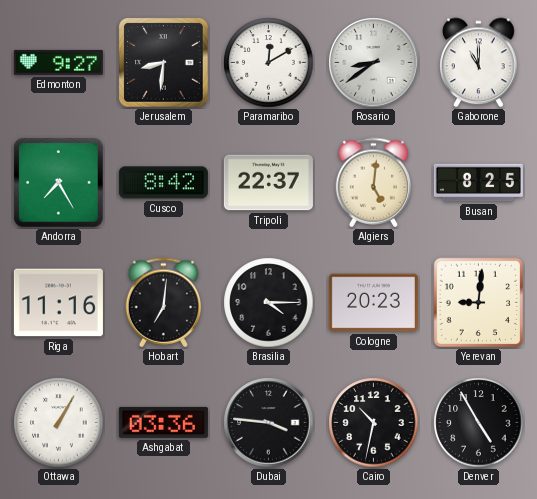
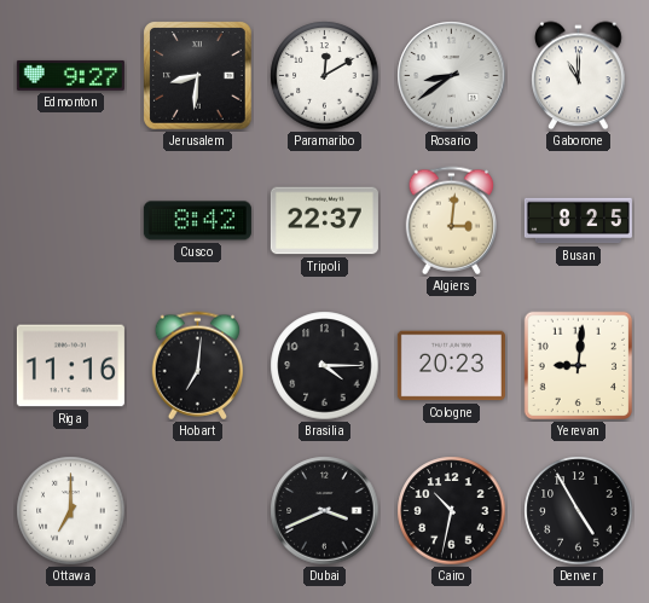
Andorra: 7:25 -> none (59, 183)
Algiers: 5:01 -> 3:01 (452, 221)
Ottawa: 1:05 -> 7:00 (71, 511)
Ashgabat: 03:36 -> none (163, 422)
Dubai: 3:46 -> 3:41 (325, 511)
